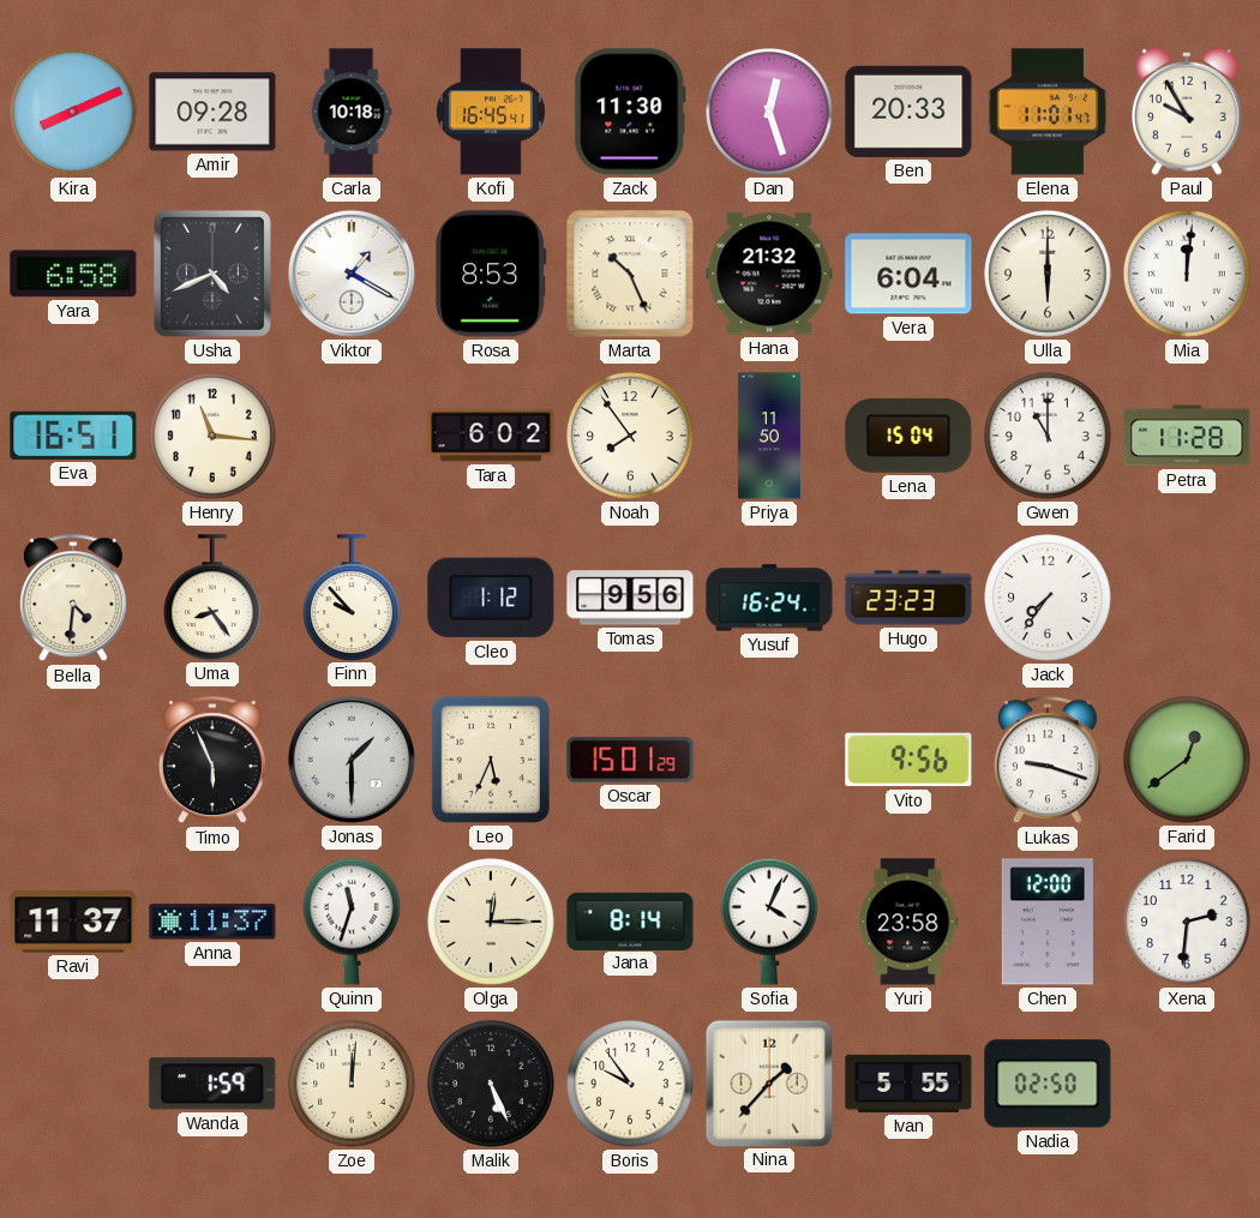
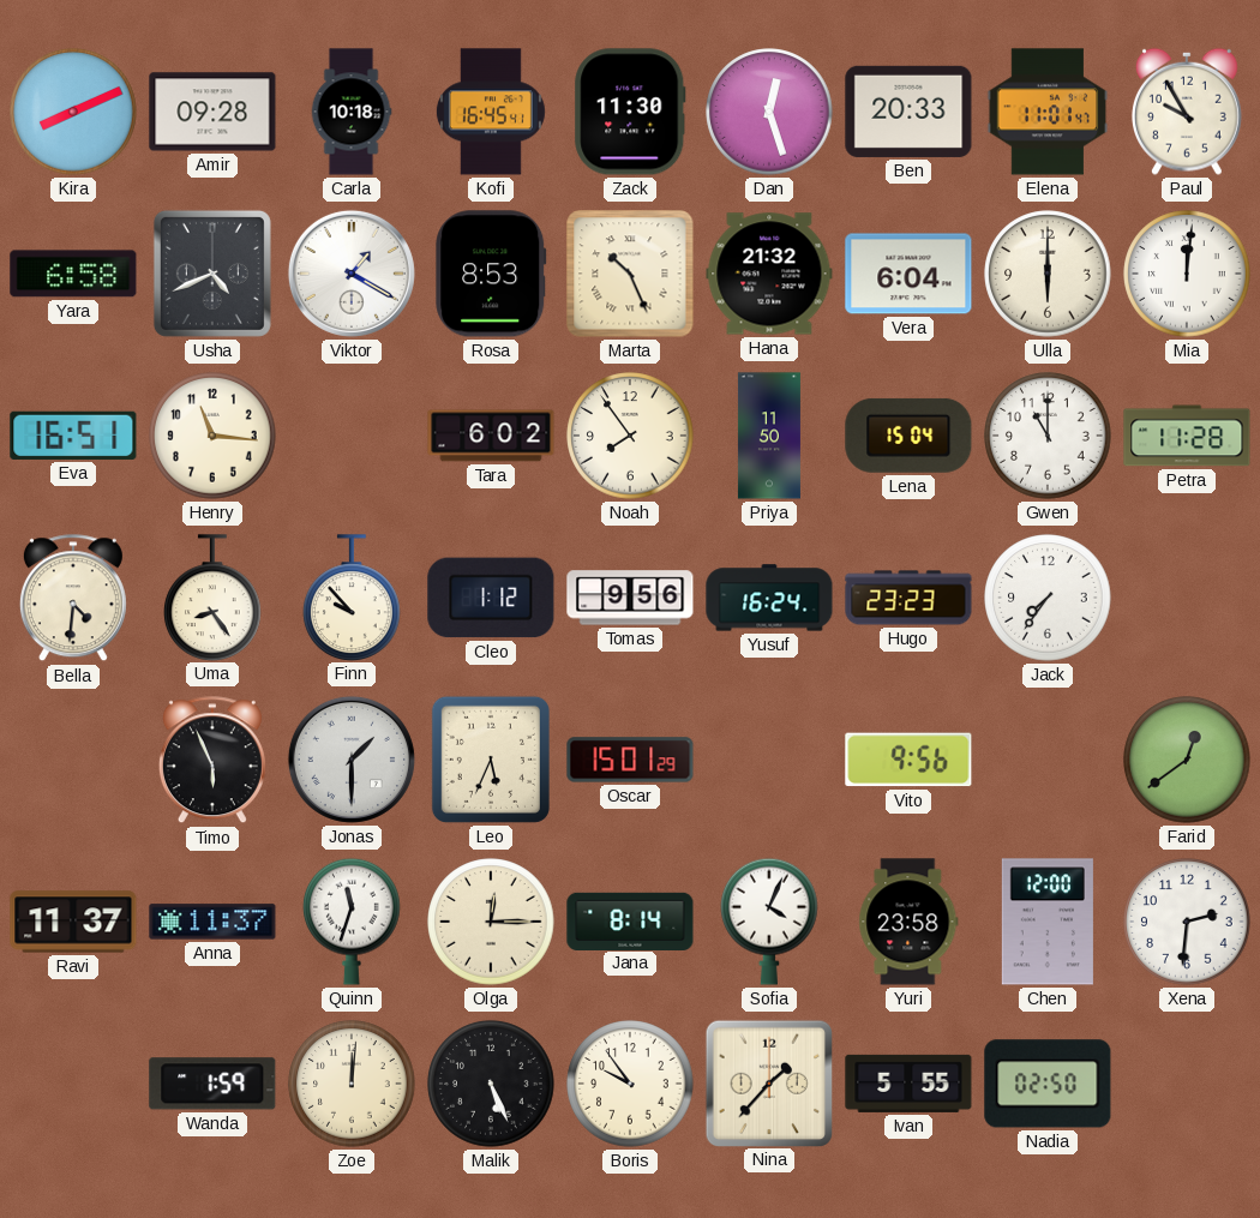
Lukas: 9:18 -> none (1048, 761)
